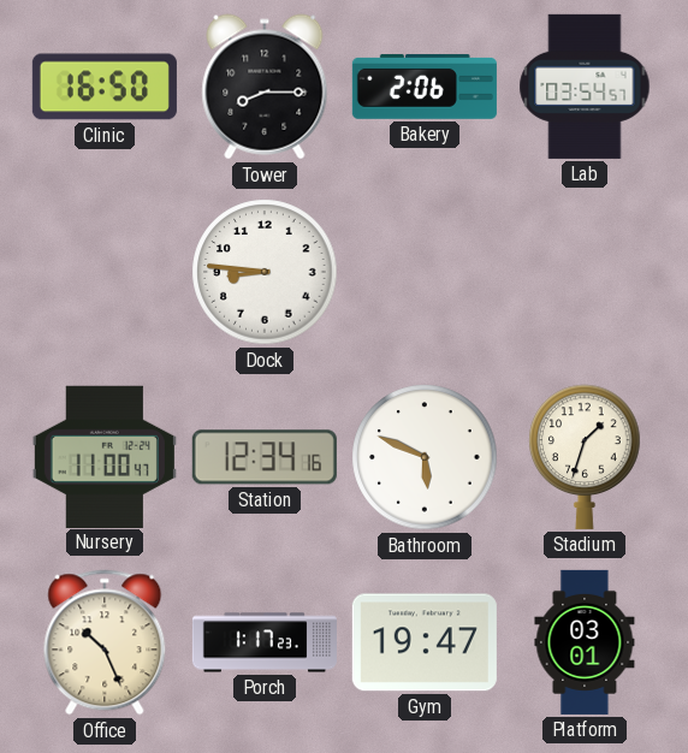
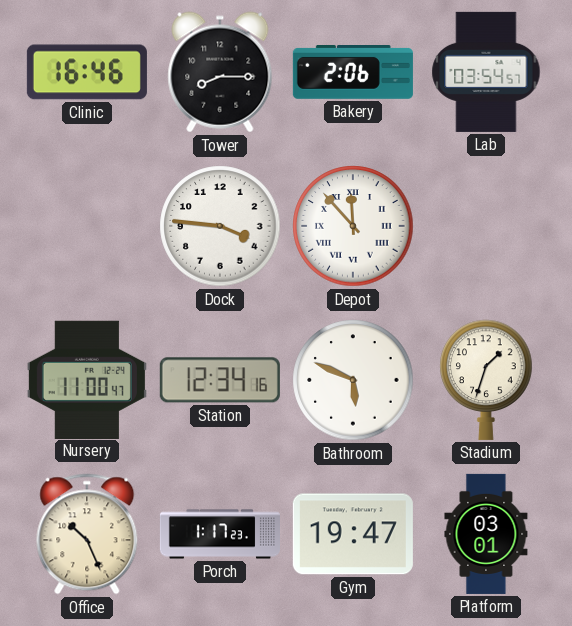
Clinic: 16:50 -> 16:46 (87, 72)
Dock: 8:46 -> 3:46 (220, 226)
Depot: none -> 11:53 (353, 226)
